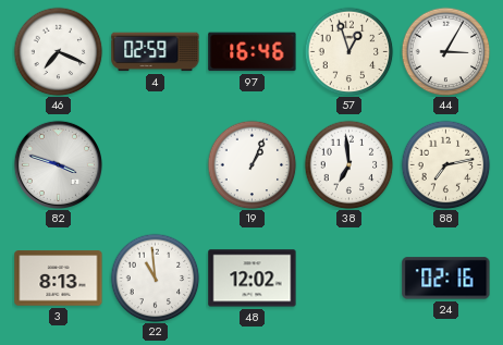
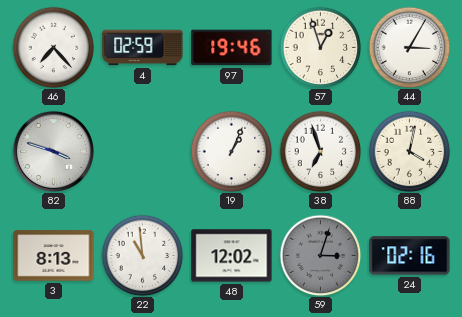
46: 7:19 -> 7:23 (53, 47)
97: 16:46 -> 19:46 (232, 48)
38: 6:59 -> 6:57 (320, 151)
88: 7:13 -> 4:02 (409, 151)
59: none -> 3:03 (320, 255)
